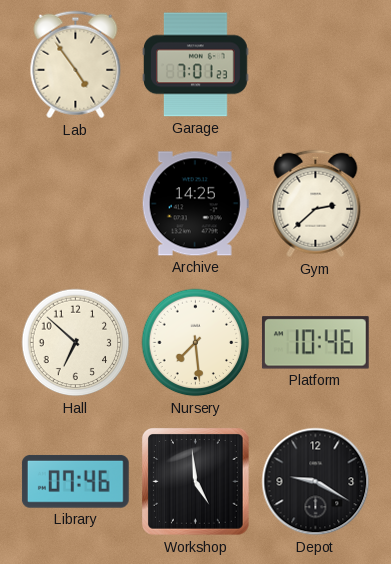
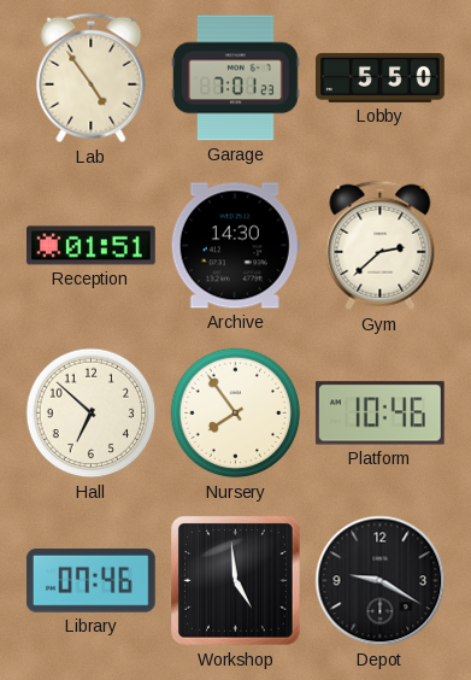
Lobby: none -> 5:50 (381, 77)
Reception: none -> 01:51 (92, 246)
Archive: 14:25 -> 14:30 (235, 246)
Nursery: 7:29 -> 7:54 (236, 414)
